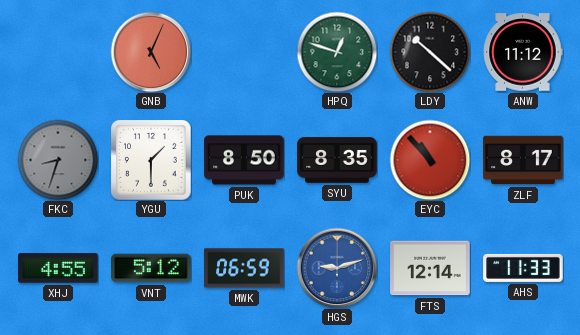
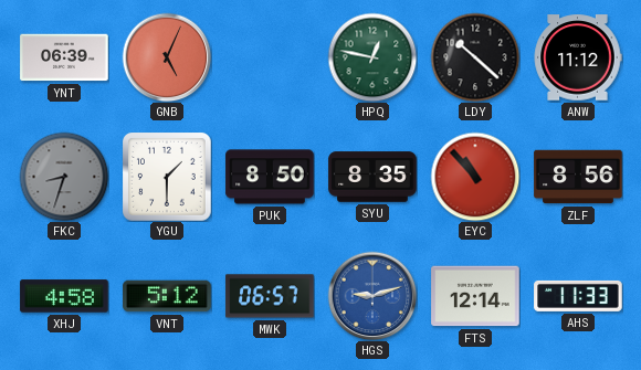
YNT: none -> 06:39 (64, 57)
HPQ: 12:48 -> 12:47 (372, 57)
ZLF: 8:17 -> 8:56 (578, 177)
XHJ: 4:55 -> 4:58 (64, 296)
MWK: 06:59 -> 06:57 (270, 296)
